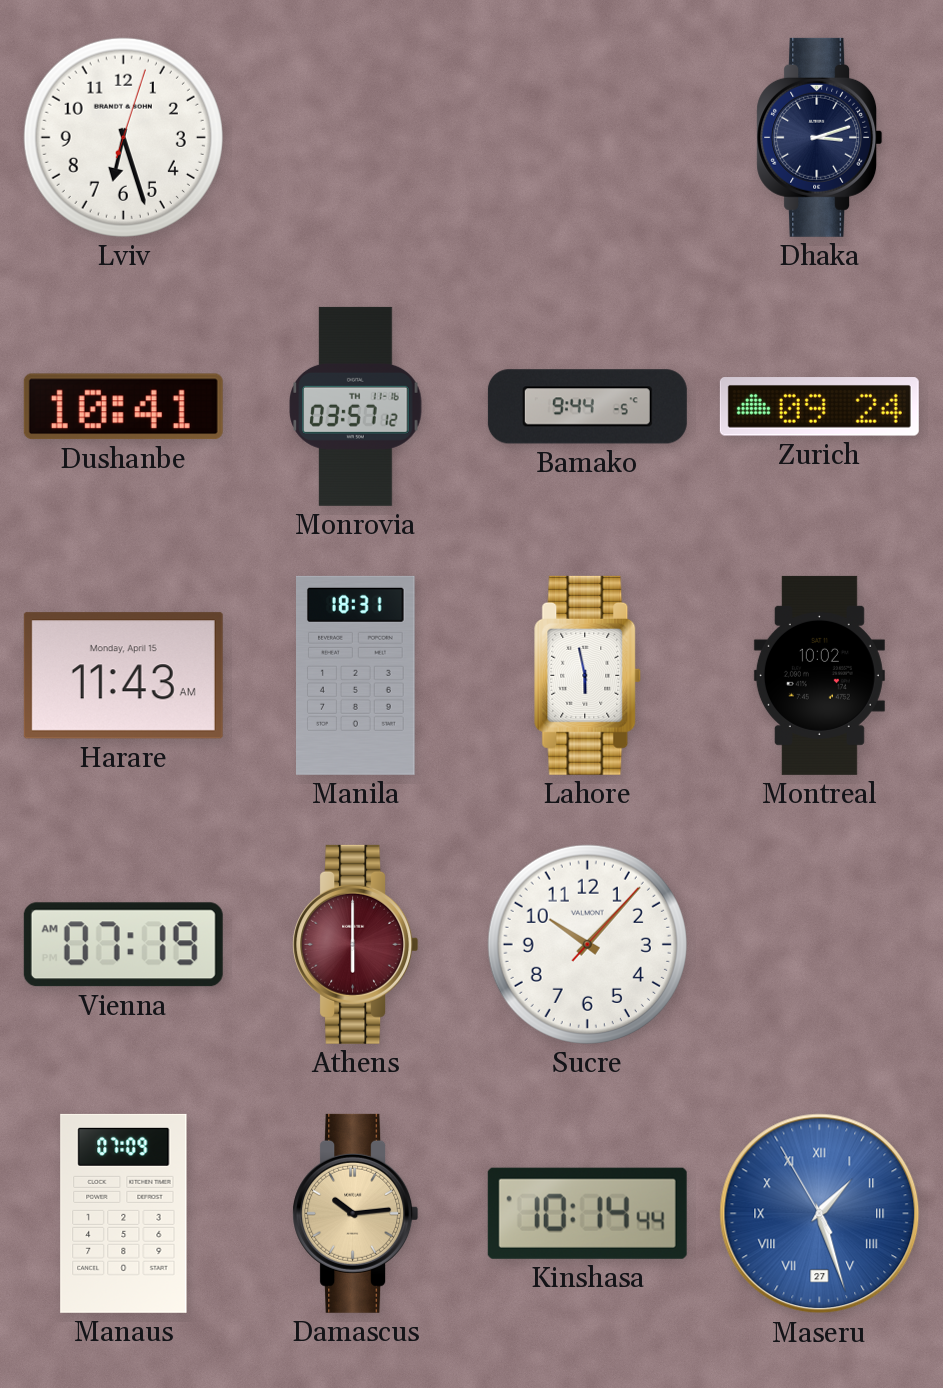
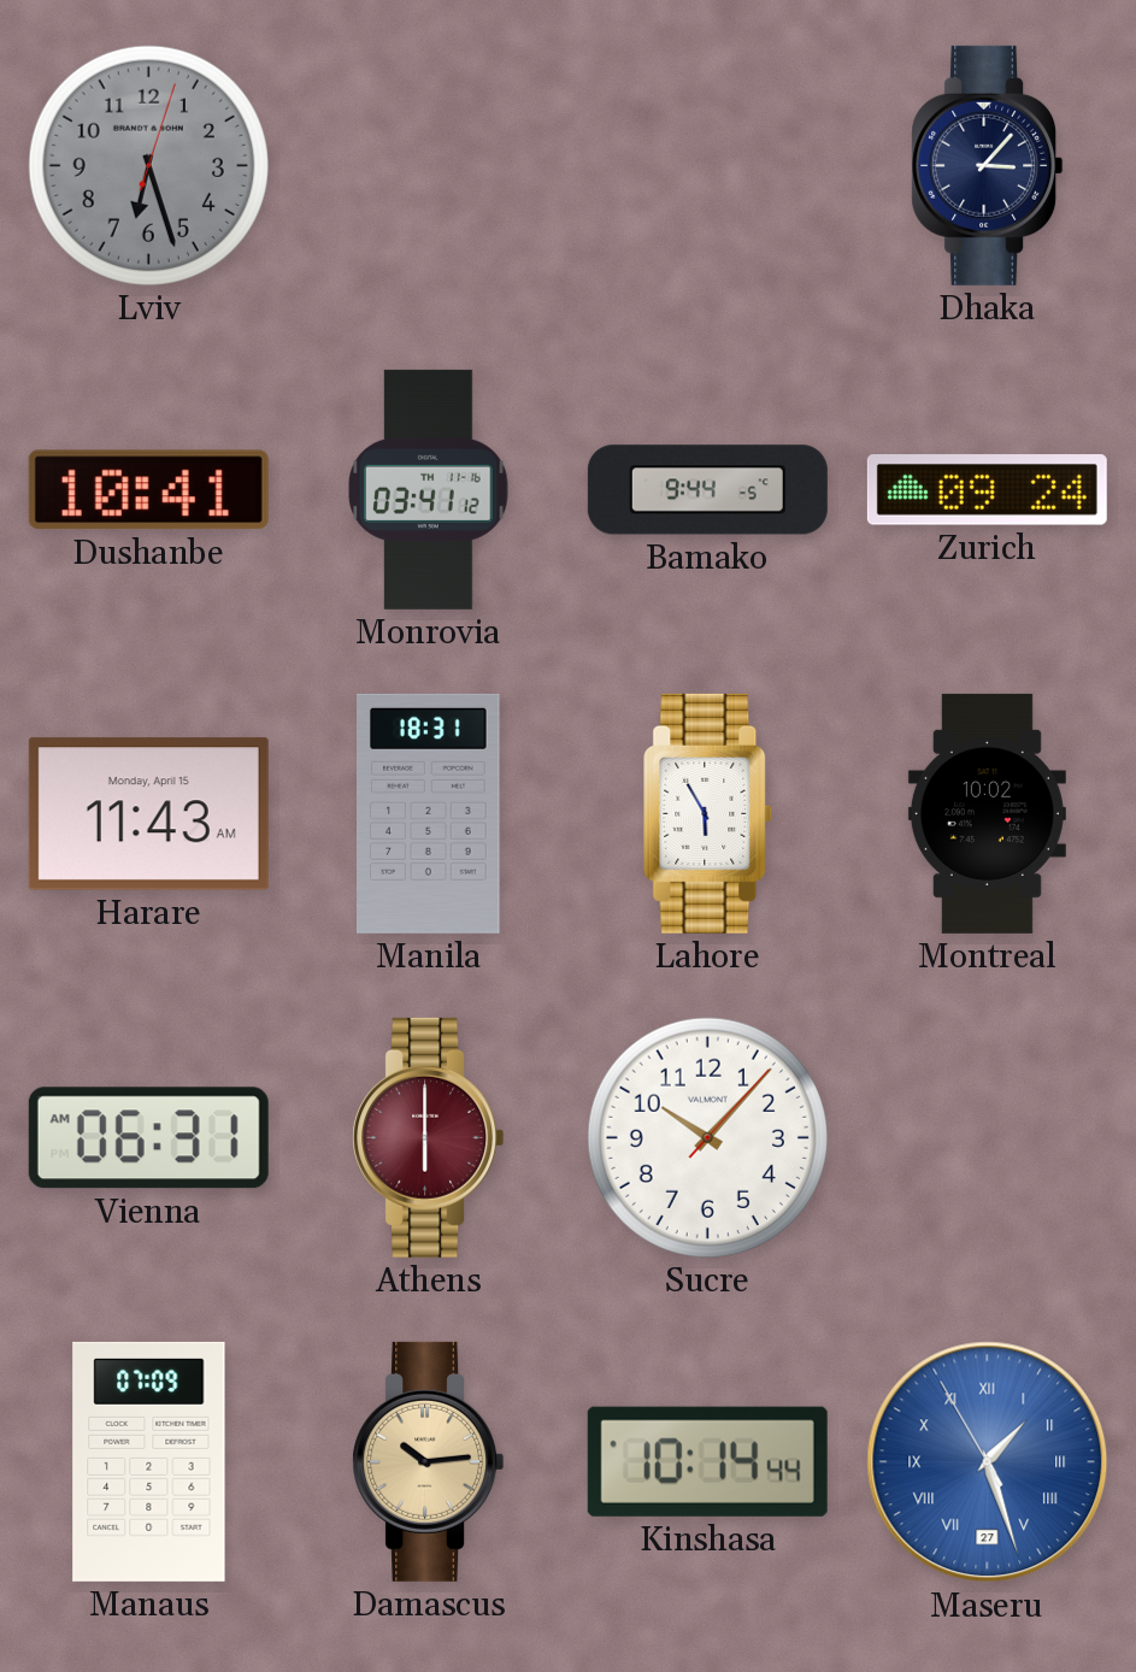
Lviv dial: white -> grey (148, 165)
Dhaka: 3:12 -> 3:07 (988, 165)
Monrovia: 03:57 -> 03:41 (429, 489)
Lahore: 5:58 -> 5:55 (708, 813)
Vienna: 07:19 -> 06:31 (148, 1138)
